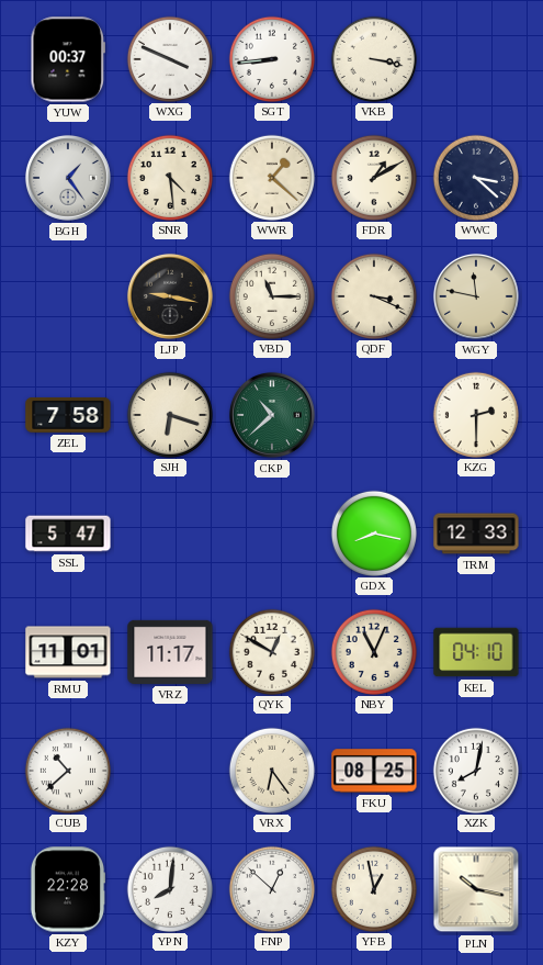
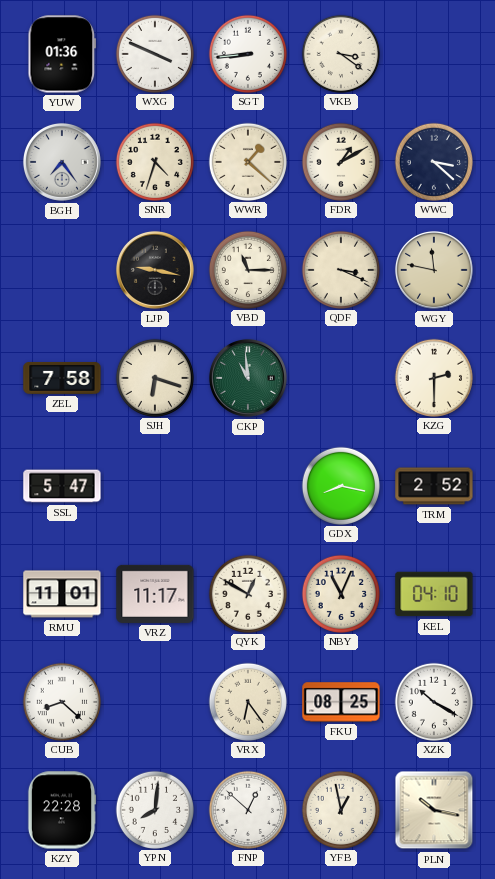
YUW: 00:37 -> 01:36 (62, 54)
VKB: 3:17 -> 3:21 (340, 53)
BGH: 1:24 -> 7:24 (62, 162)
SNR: 4:29 -> 4:33 (154, 161)
CKP: 10:38 -> 10:59 (248, 378)
TRM: 12:33 -> 2:52 (434, 486)
CUB: 10:38 -> 8:22 (61, 701)
XZK: 8:02 -> 10:20 (433, 701)
